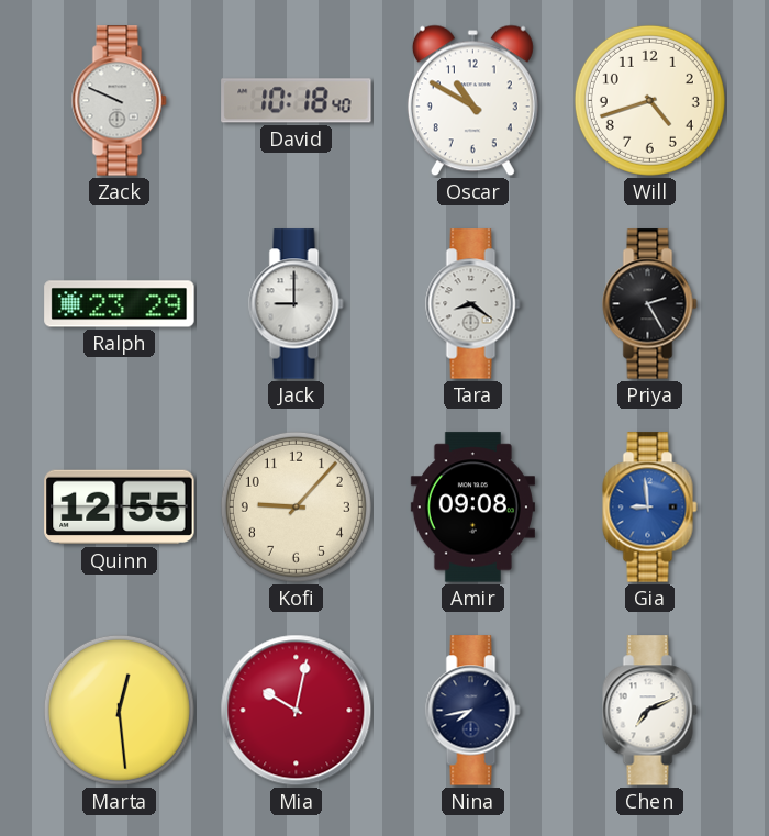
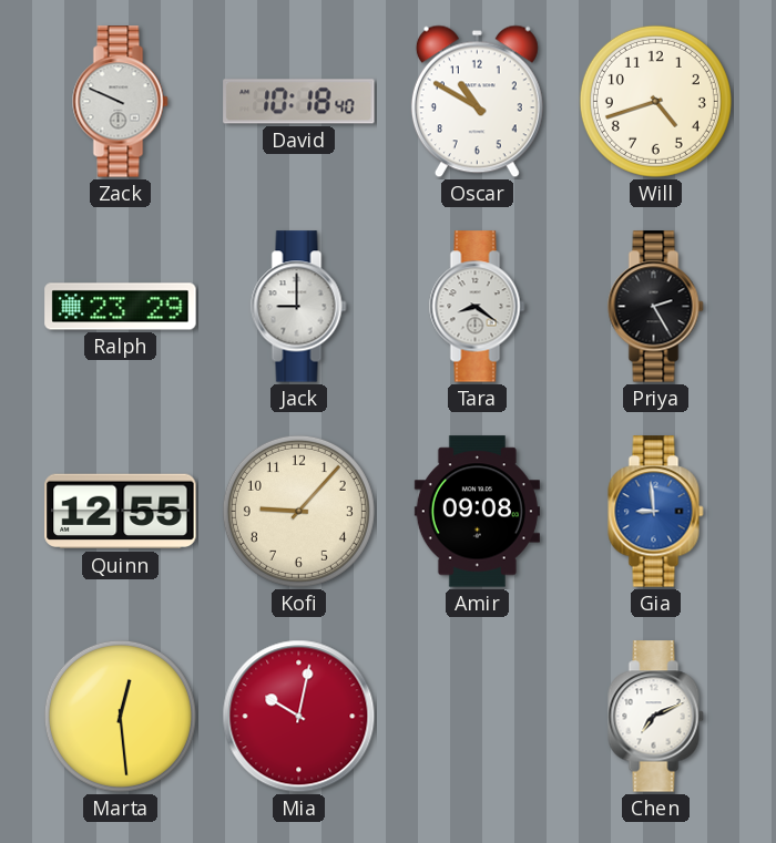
Nina: 7:43 -> none (473, 711)
